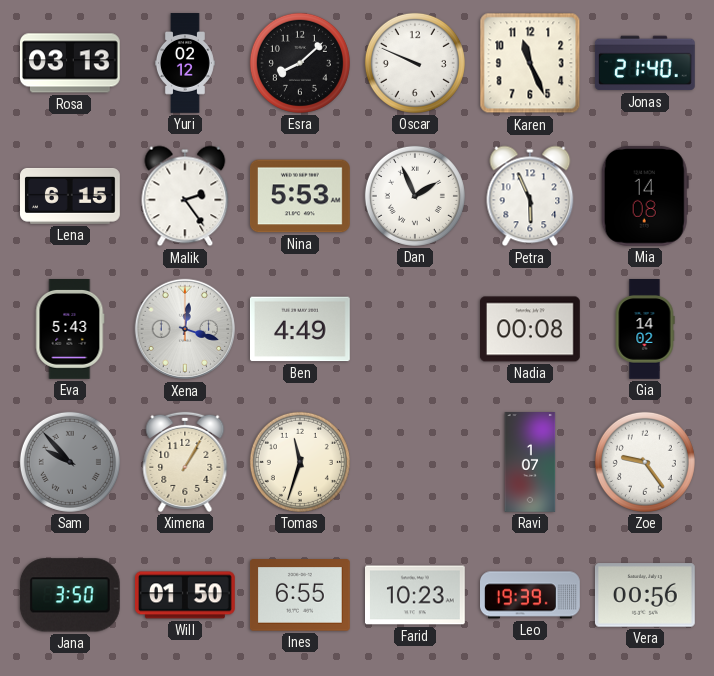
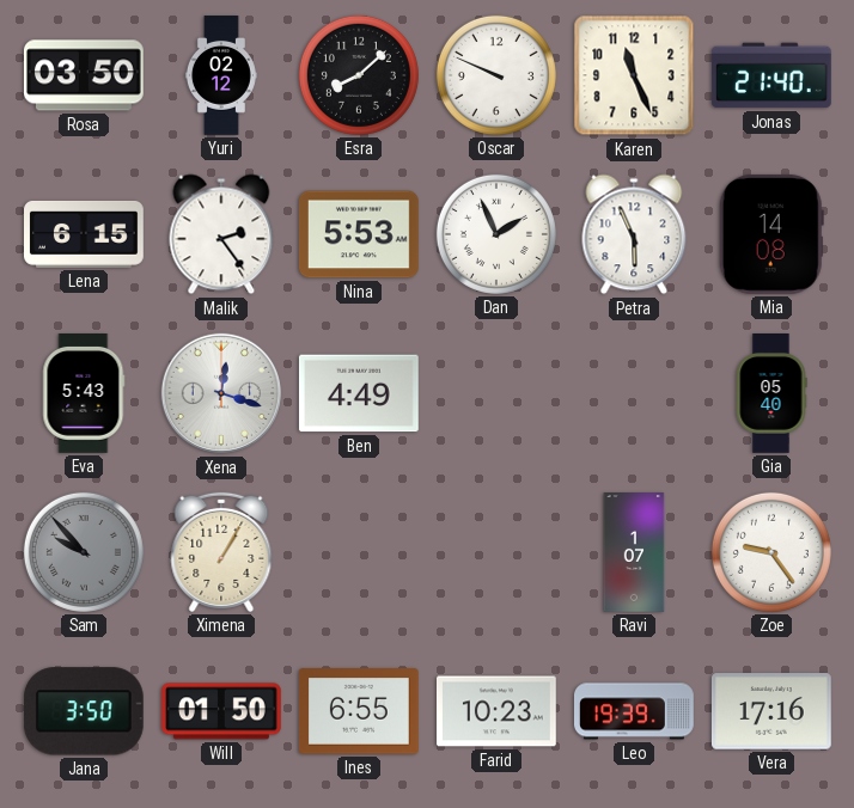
Rosa: 03:13 -> 03:50 (85, 75)
Nadia: 00:08 -> none (530, 329)
Gia: 14:02 -> 05:40 (771, 394)
Tomas: 11:33 -> none (300, 462)
Vera: 00:56 -> 17:16 (771, 711)
